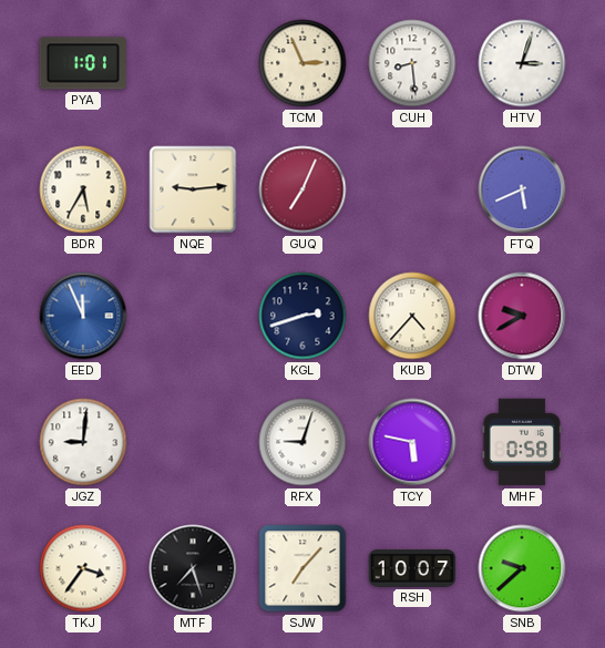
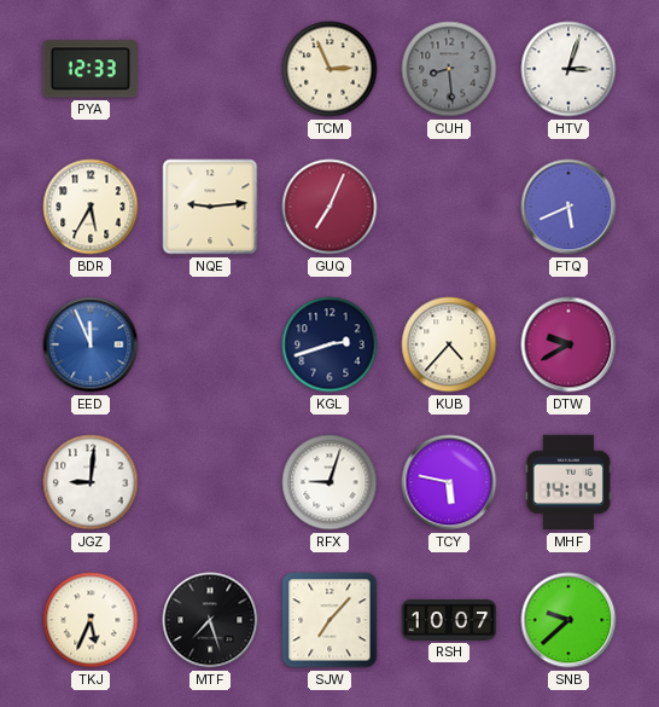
PYA: 1:01 -> 12:33 (89, 69)
CUH dial: white -> grey (449, 69)
MHF: 0:58 -> 14:14 (568, 482)
TKJ: 3:36 -> 5:34 (91, 620)
